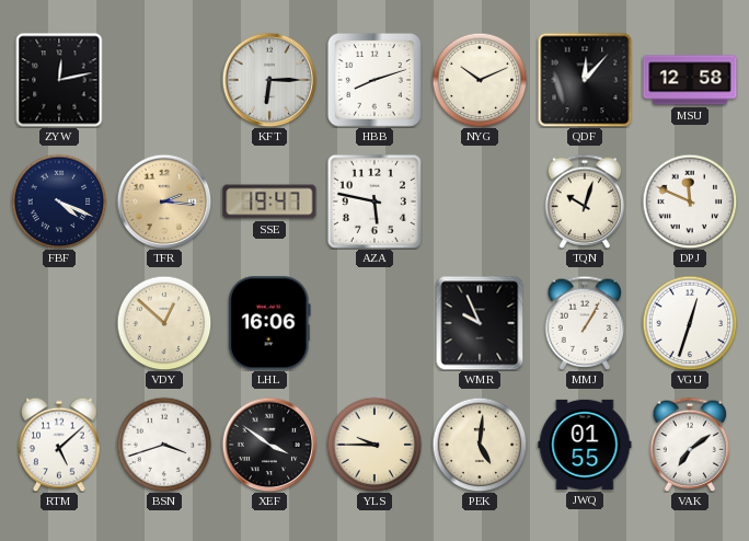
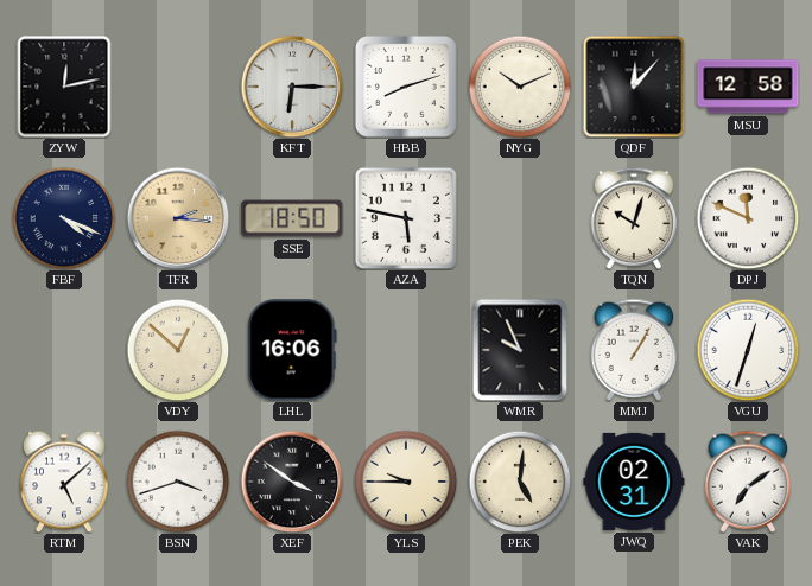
SSE: 19:47 -> 18:50 (292, 218)
JWQ: 01:55 -> 02:31 (634, 482)
